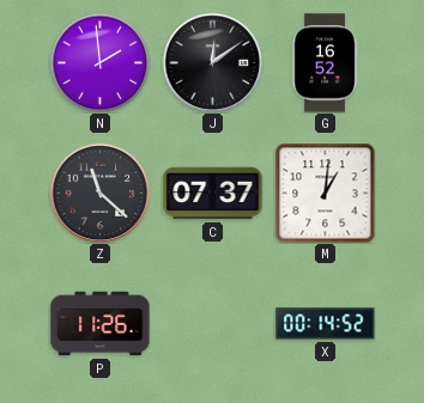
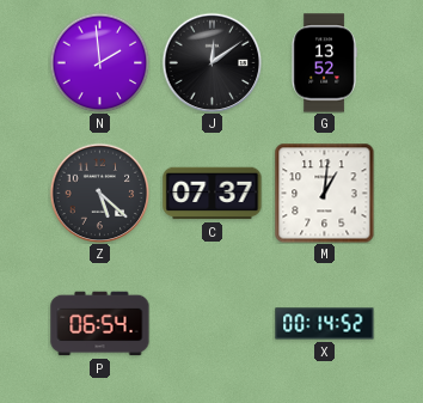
G: 16:52 -> 13:52 (324, 63)
Z: 11:22 -> 5:22 (99, 193)
P: 11:26 -> 06:54 (100, 324)
